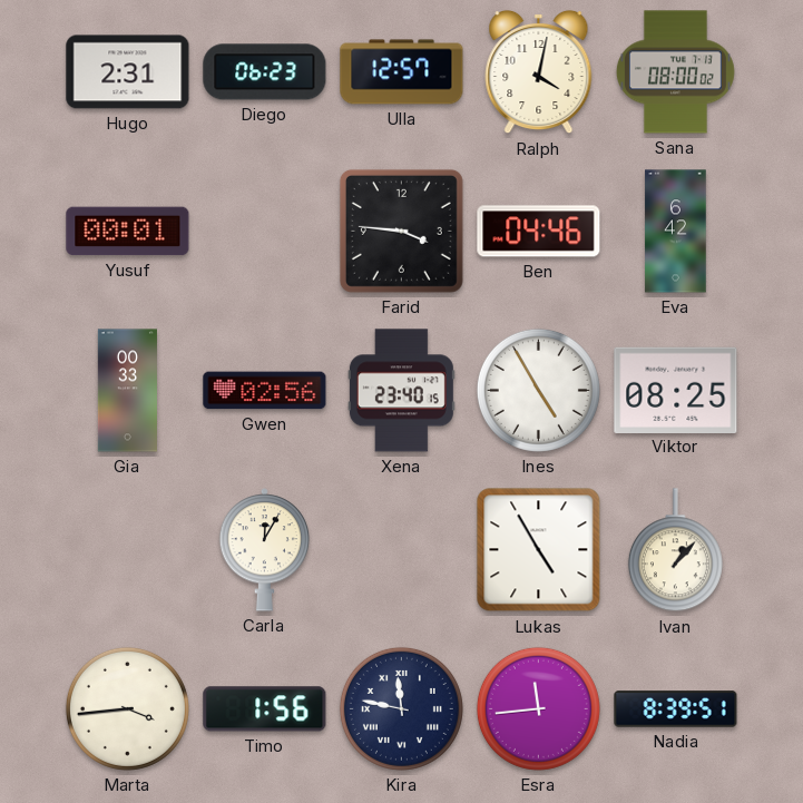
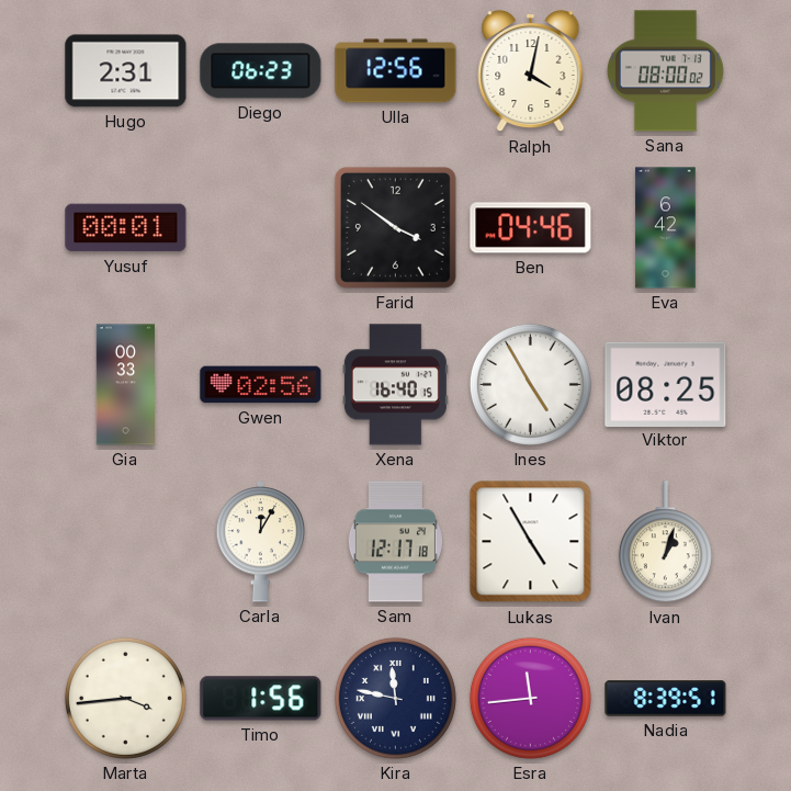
Ulla: 12:57 -> 12:56 (396, 71)
Farid: 3:46 -> 3:51 (395, 227)
Xena: 23:40 -> 16:40 (395, 385)
Sam: none -> 12:17 (395, 542)
Ivan: 1:07 -> 1:03 (665, 542)
